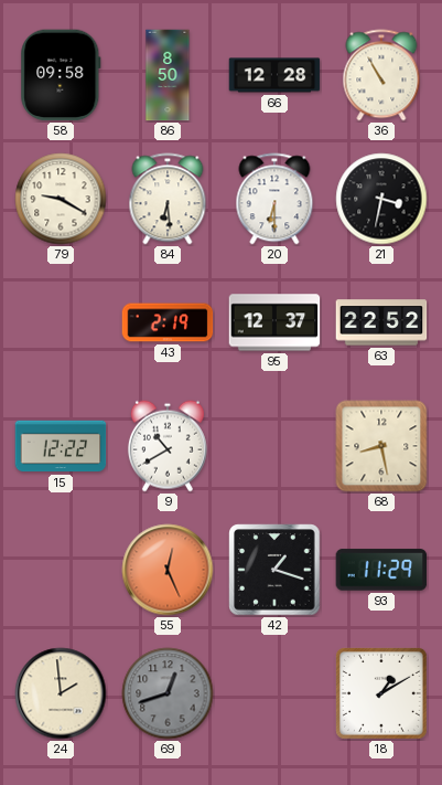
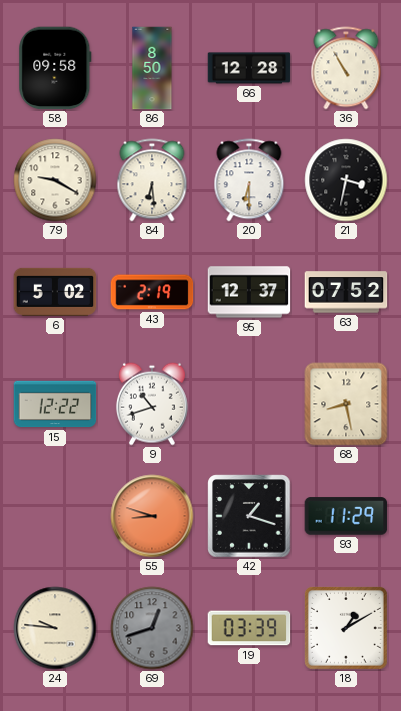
6: none -> 5:02 (55, 292)
63: 22:52 -> 07:52 (346, 292)
9: 10:40 -> 10:42 (152, 404)
55: 12:26 -> 8:48 (152, 516)
24: 1:59 -> 9:46 (55, 628)
19: none -> 03:39 (249, 628)
